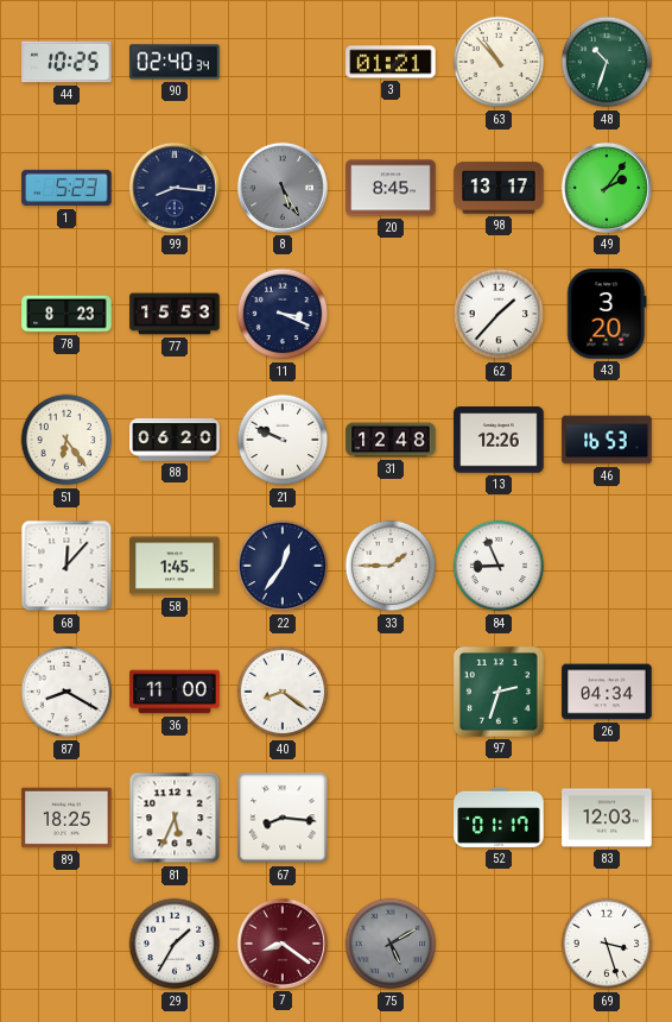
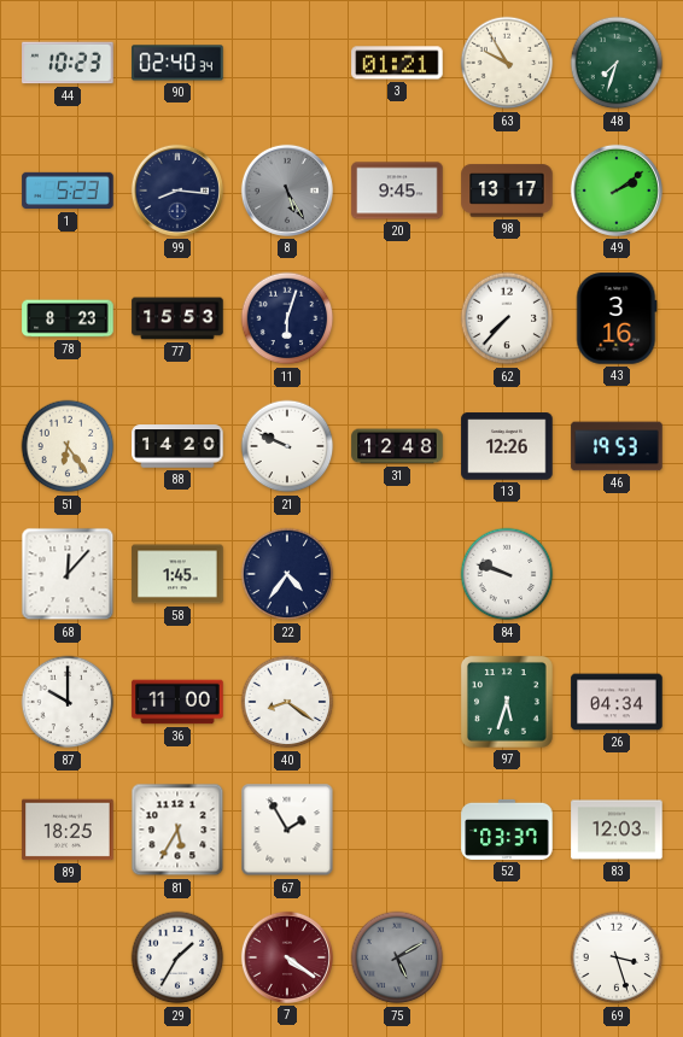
44: 10:25 -> 10:23 (68, 63)
63: 10:53 -> 9:55 (507, 63)
48: 10:33 -> 7:33 (617, 63)
20: 8:45 -> 9:45 (397, 191)
49: 2:06 -> 2:09 (617, 191)
11: 3:19 -> 6:03 (287, 318)
62: 1:37 -> 7:37 (507, 318)
43: 3:20 -> 3:16 (617, 318)
88: 06:20 -> 14:20 (177, 446)
46: 16:53 -> 19:53 (617, 446)
22: 12:36 -> 4:36 (287, 574)
33: 1:45 -> none (391, 566)
84: 8:56 -> 9:48 (507, 574)
87: 8:20 -> 10:00 (68, 702)
97: 2:33 -> 5:33 (507, 702)
81: 5:34 -> 5:35 (177, 830)
67: 8:16 -> 1:55 (287, 830)
52: 01:17 -> 03:37 (507, 830)
7: 8:21 -> 4:21 (287, 957)
